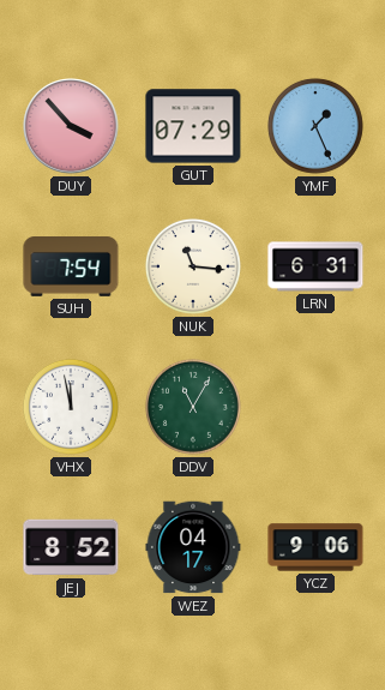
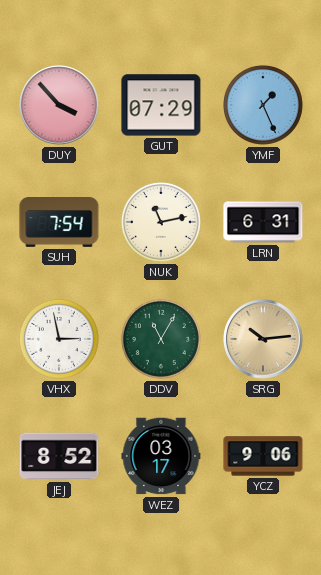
NUK: 11:16 -> 11:13 (161, 222)
VHX: 11:58 -> 2:58 (59, 339)
SRG: none -> 10:14 (263, 339)
WEZ: 04:17 -> 03:17 (161, 456)
